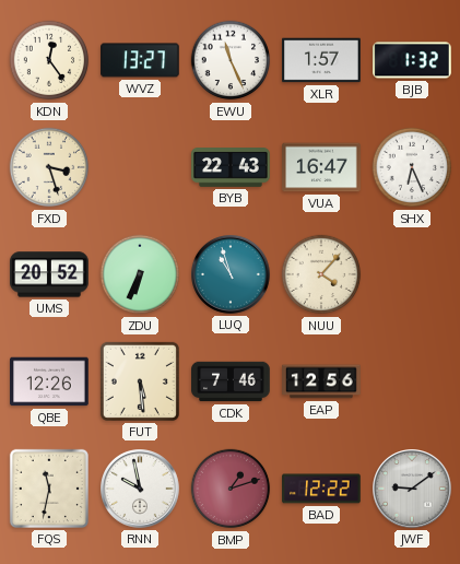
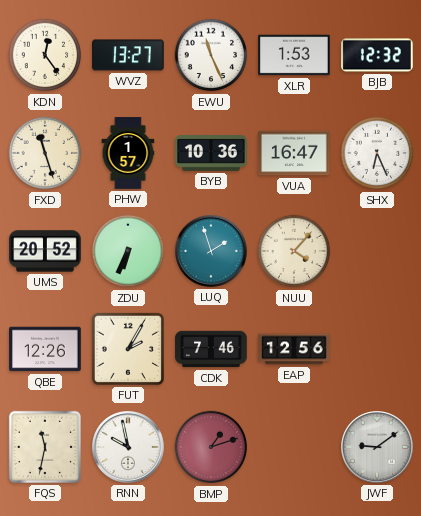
XLR: 1:57 -> 1:53 (294, 55)
BJB: 1:32 -> 12:32 (377, 55)
FXD: 3:27 -> 11:27 (45, 153)
PHW: none -> 1:57 (128, 153)
BYB: 22:43 -> 10:36 (211, 154)
LUQ: 10:57 -> 1:57 (212, 252)
FUT: 5:29 -> 2:05 (128, 349)
BAD: 12:22 -> none (321, 489)
